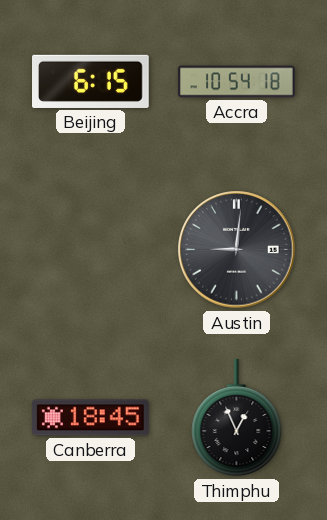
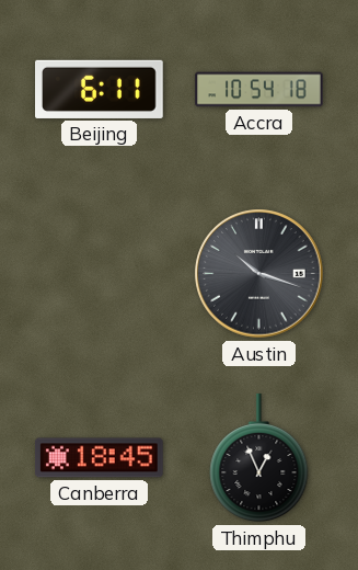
Beijing: 6:15 -> 6:11 (100, 89)
Austin: 9:01 -> 10:18 (259, 274)
